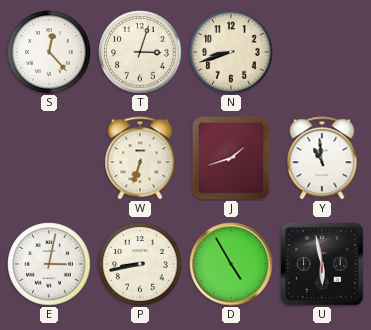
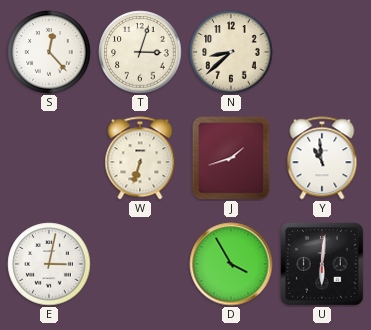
N: 8:42 -> 8:38 (231, 52)
P: 8:43 -> none (140, 264)
D: 4:55 -> 3:55 (231, 264)
U: 5:58 -> 6:01 (323, 265)
